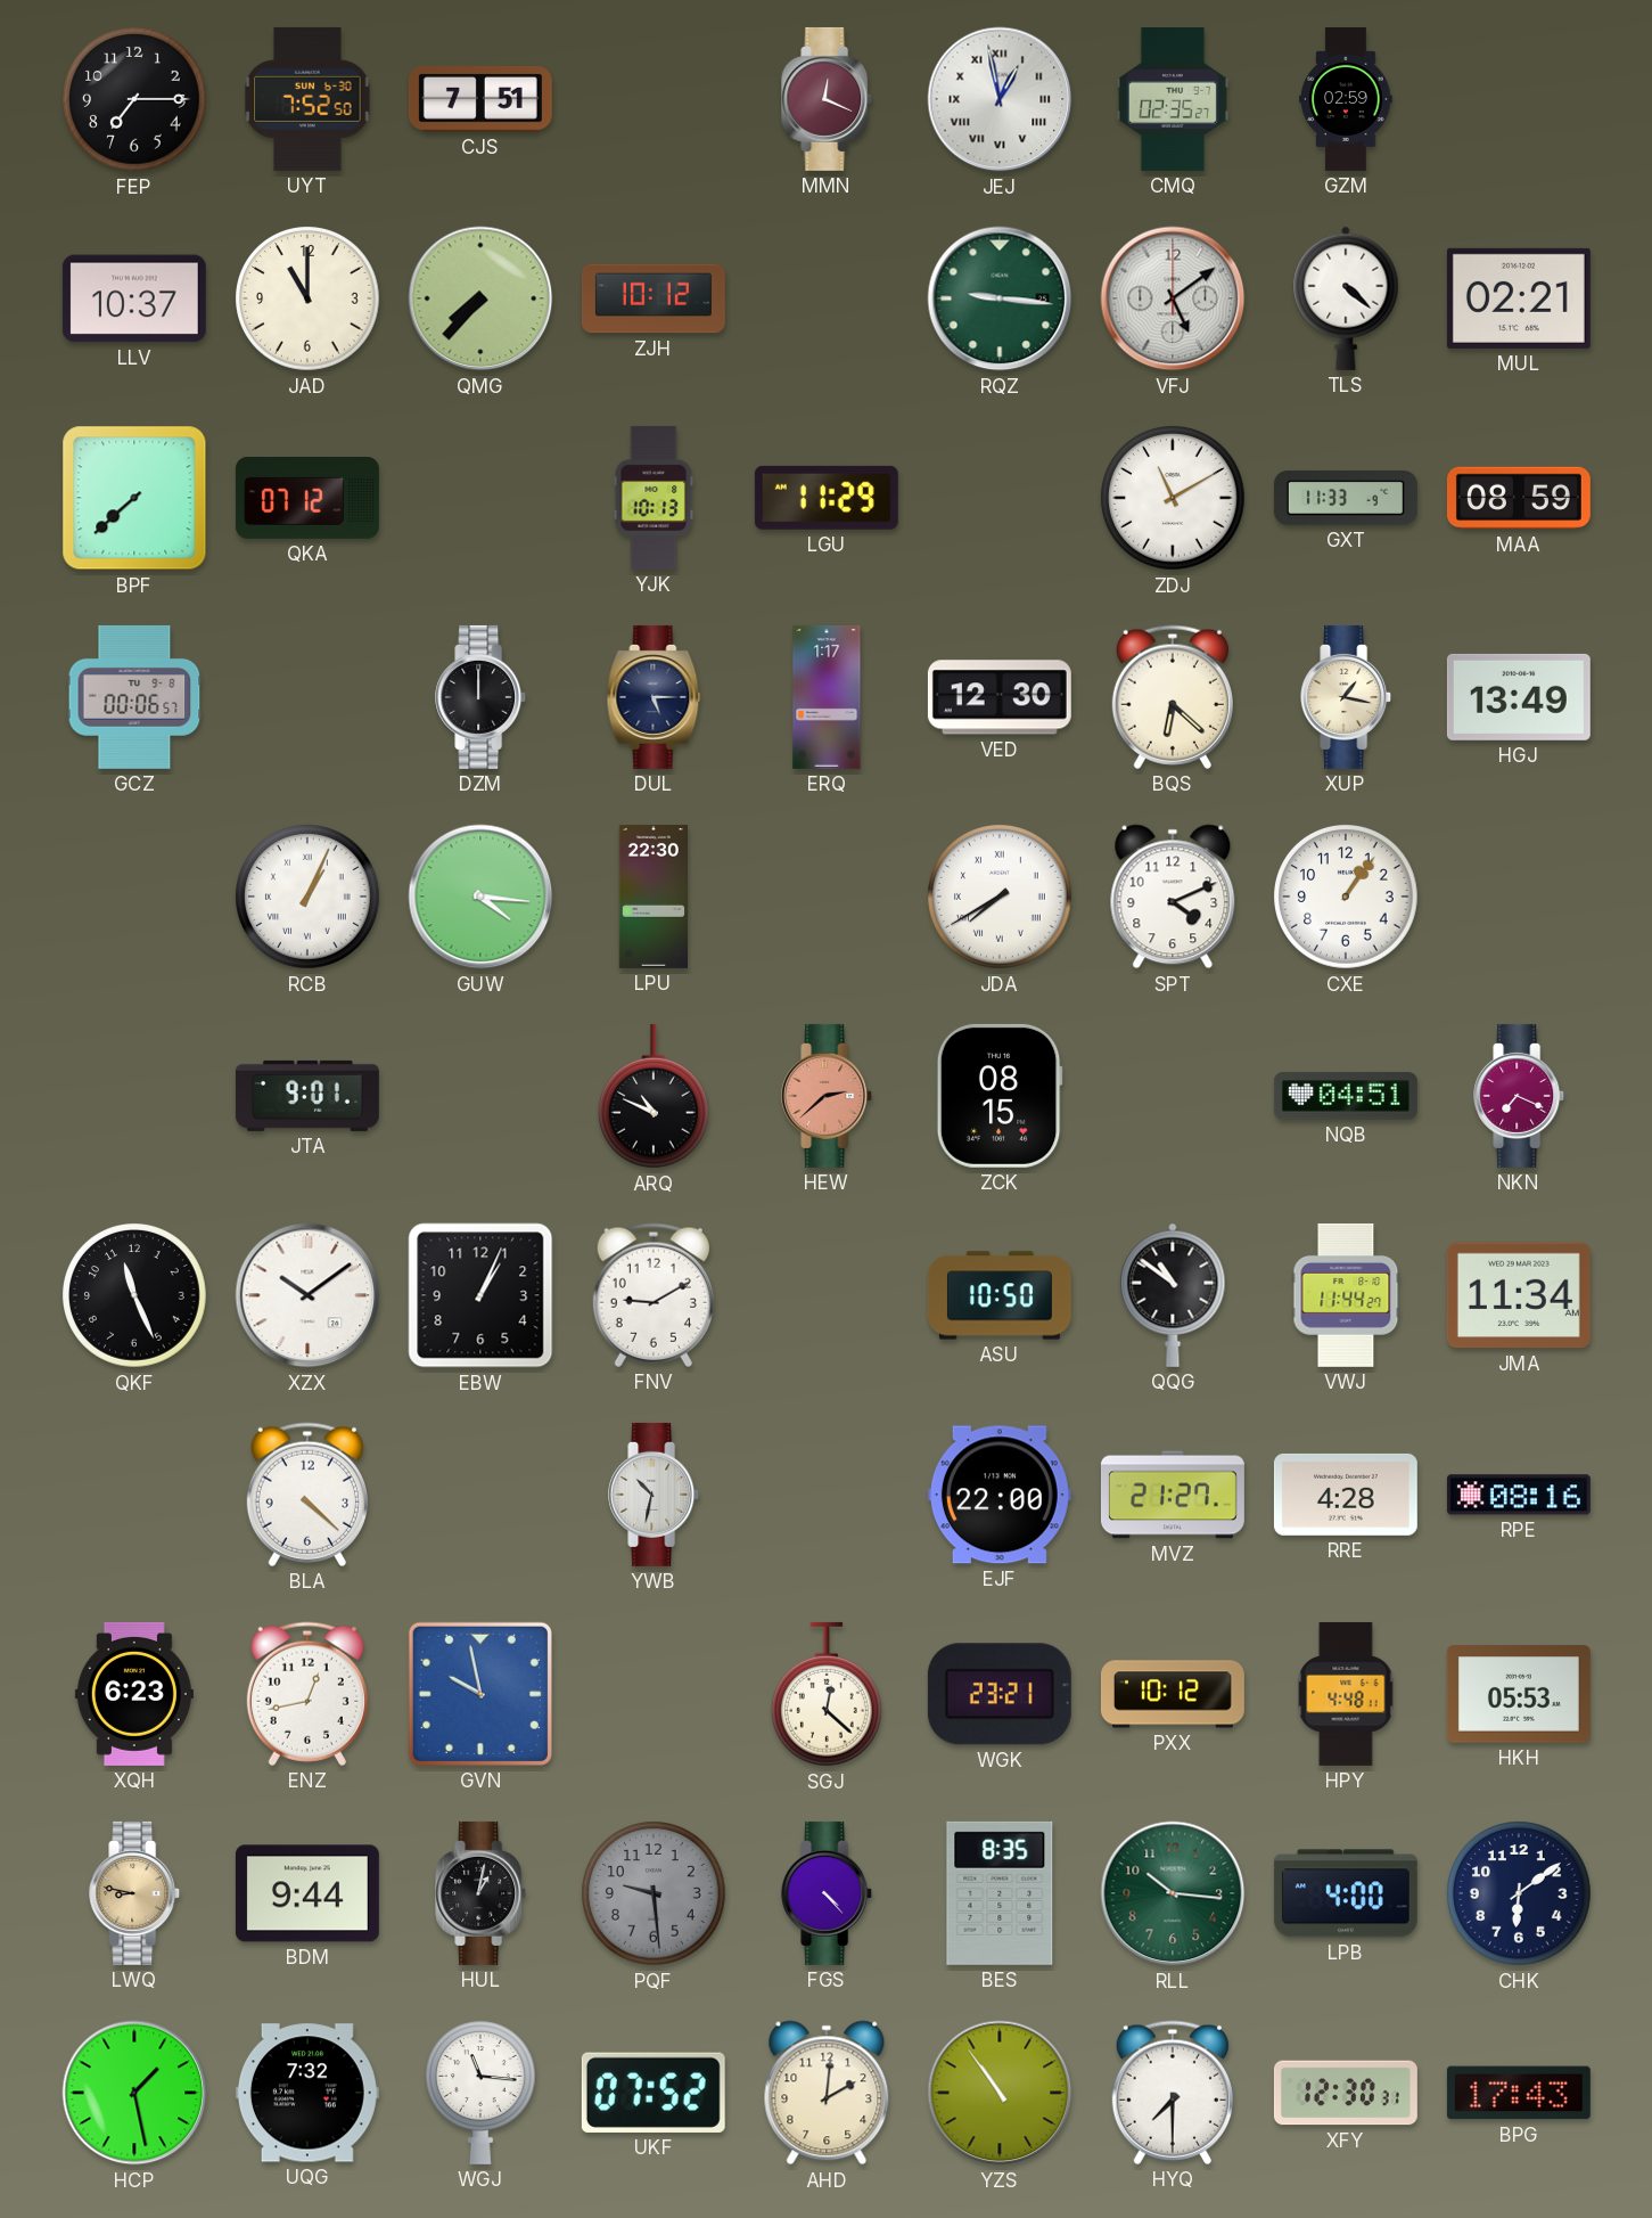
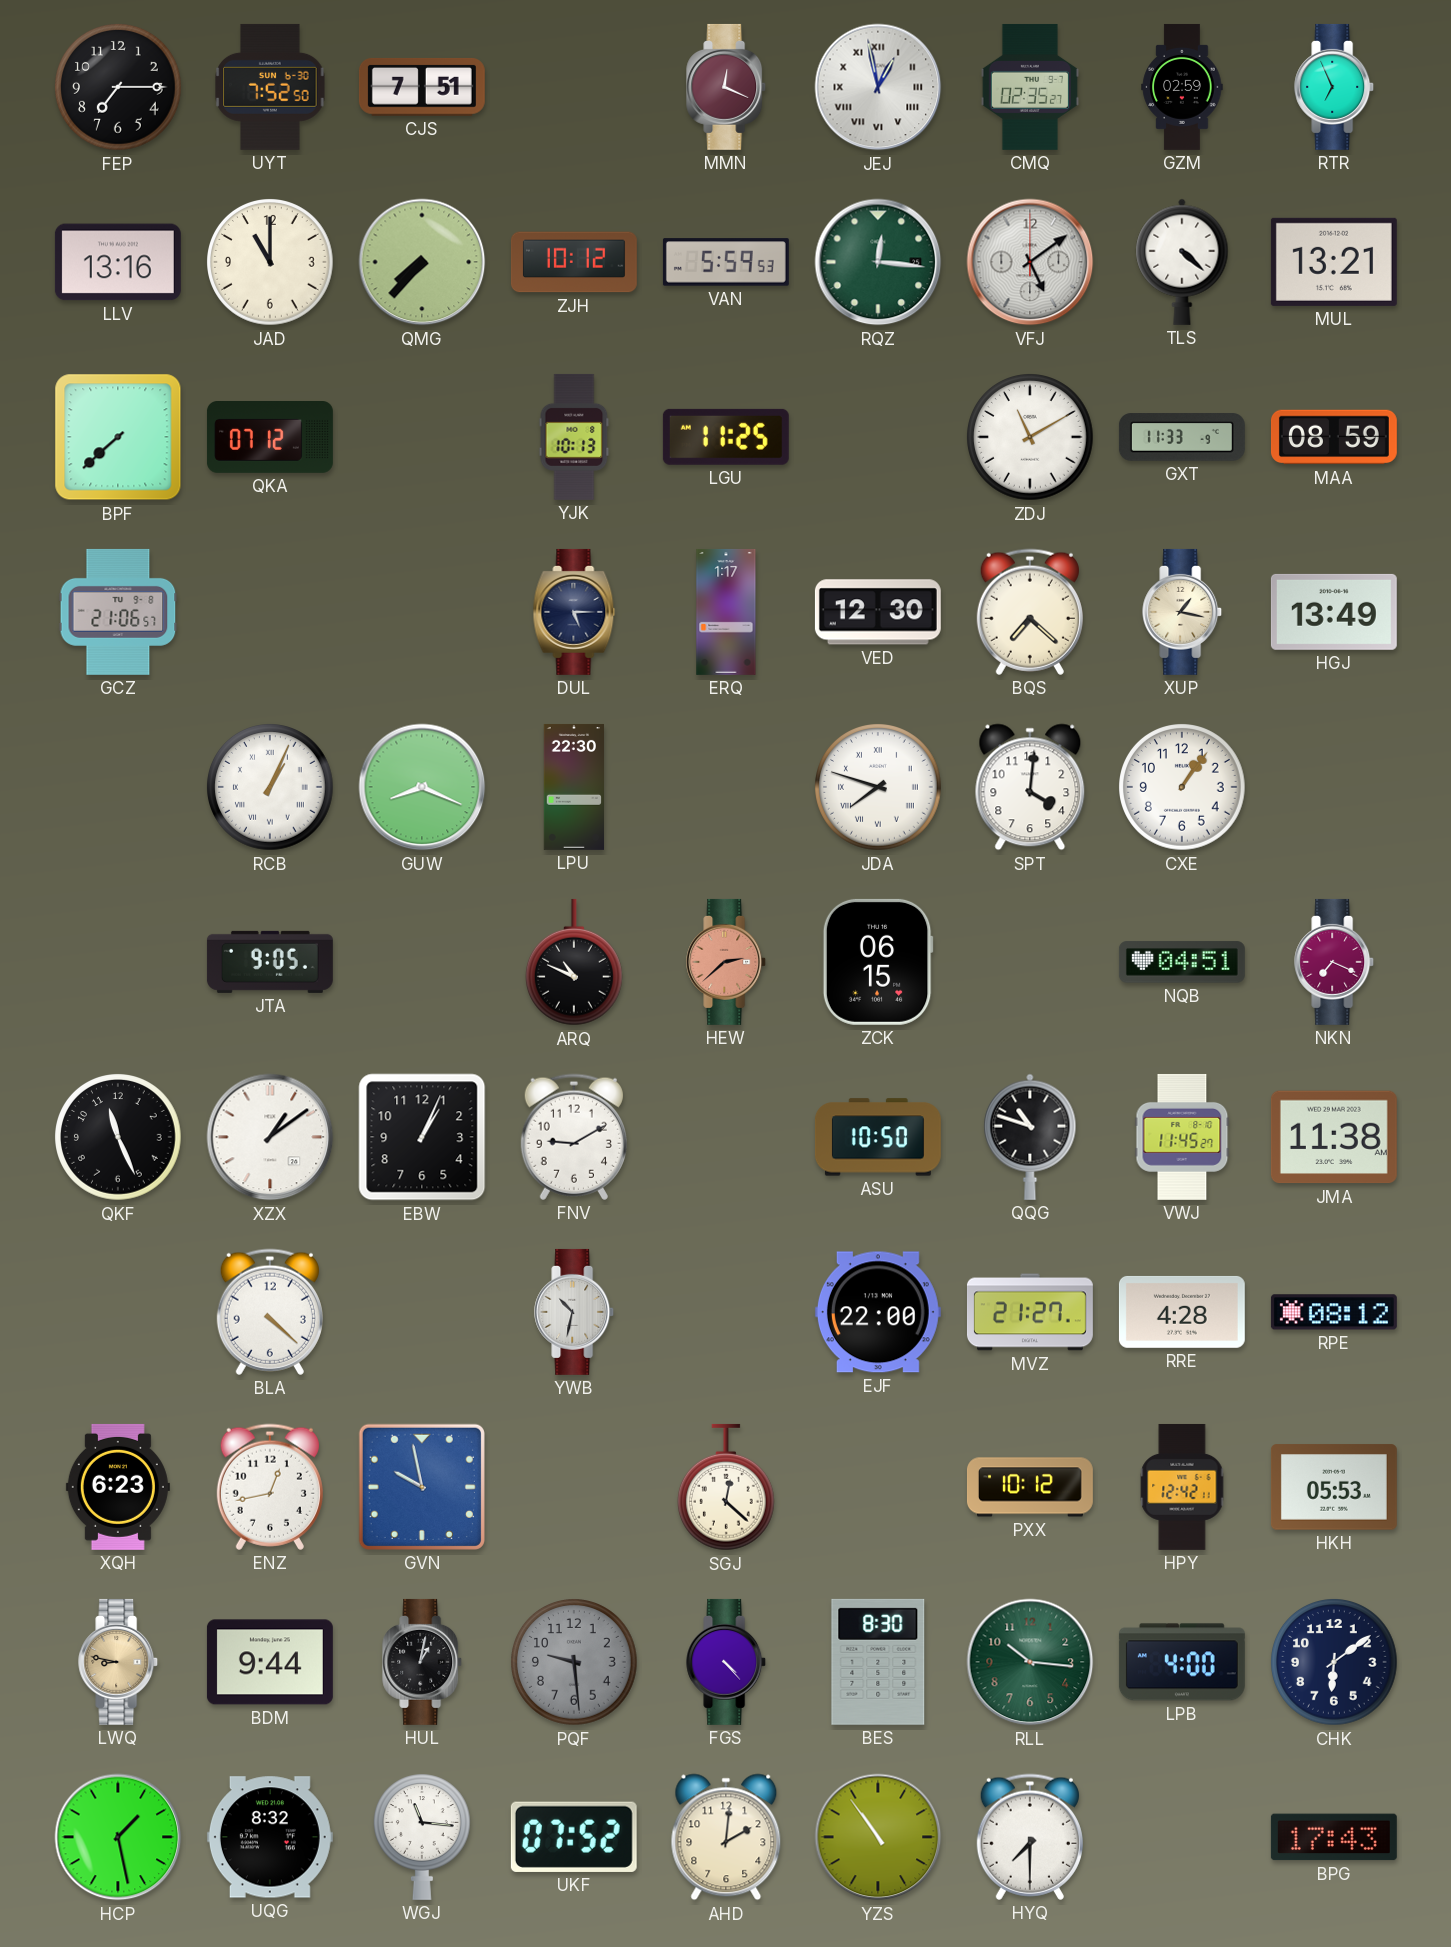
RTR: none -> 6:56 (1335, 87)
LLV: 10:37 -> 13:16 (118, 262)
VAN: none -> 5:59 (726, 262)
RQZ: 9:16 -> 12:16 (878, 262)
MUL: 02:21 -> 13:21 (1334, 262)
LGU: 11:29 -> 11:25 (726, 437)
GCZ: 00:06 -> 21:06 (118, 612)
DZM: 12:00 -> none (482, 697)
BQS: 6:22 -> 7:22 (1030, 612)
GUW: 4:16 -> 8:19 (422, 787)
JDA: 7:40 -> 7:48 (879, 788)
SPT: 4:11 -> 4:01 (1030, 787)
JTA: 9:01 -> 9:05 (270, 962)
ZCK: 08:15 -> 06:15 (878, 962)
XZX: 10:09 -> 1:09 (270, 1137)
QQG: 10:51 -> 10:48 (1030, 1137)
VWJ: 11:44 -> 11:45 (1182, 1137)
JMA: 11:34 -> 11:38 (1334, 1137)
RPE: 08:16 -> 08:12 (1334, 1312)
WGK: 23:21 -> none (1000, 1694)
HPY: 4:48 -> 12:42 (1182, 1487)
BES: 8:35 -> 8:30 (878, 1662)
UQG: 7:32 -> 8:32 (270, 1837)
XFY: 12:30 -> none (1346, 2093)
